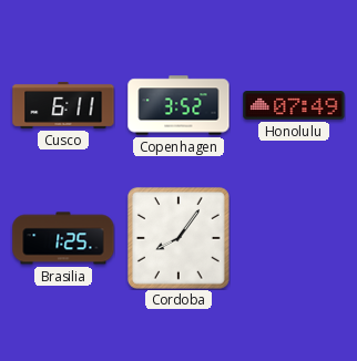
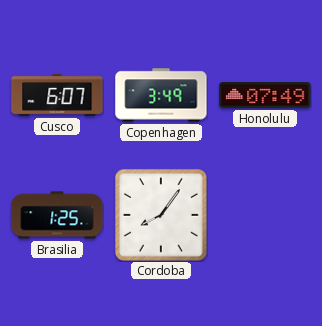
Cusco: 6:11 -> 6:07 (57, 95)
Copenhagen: 3:52 -> 3:49 (161, 95)
